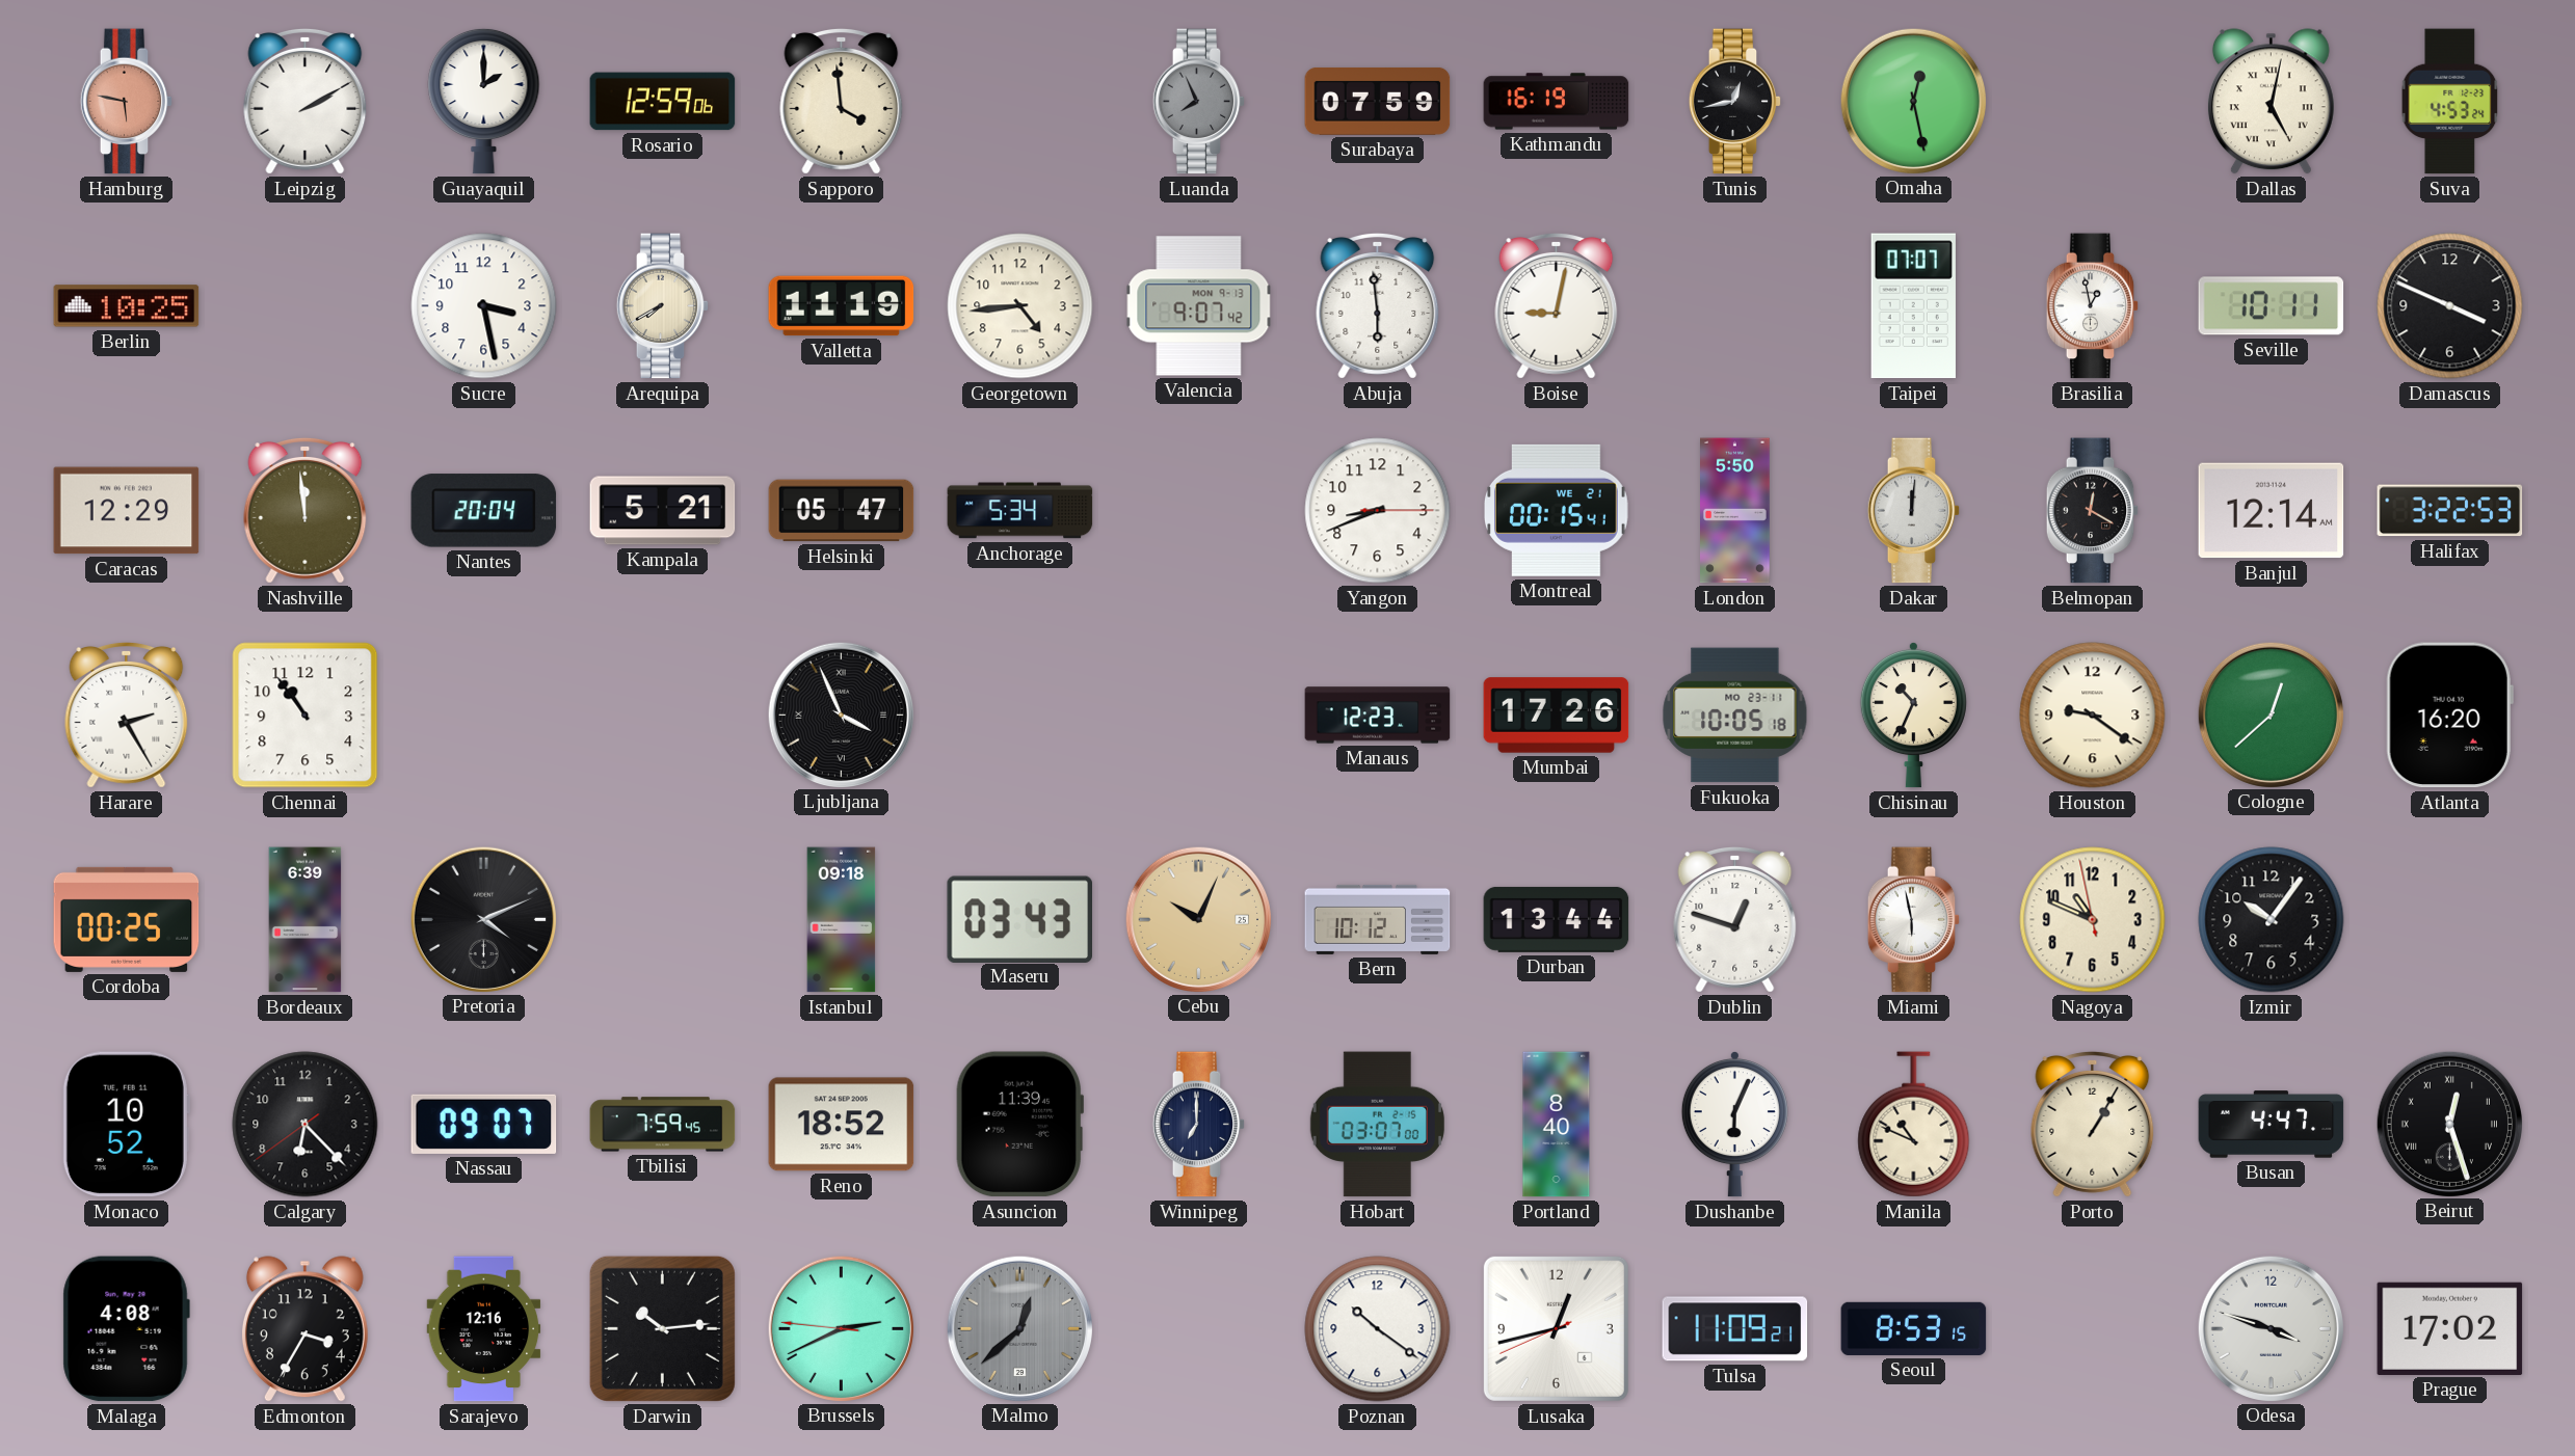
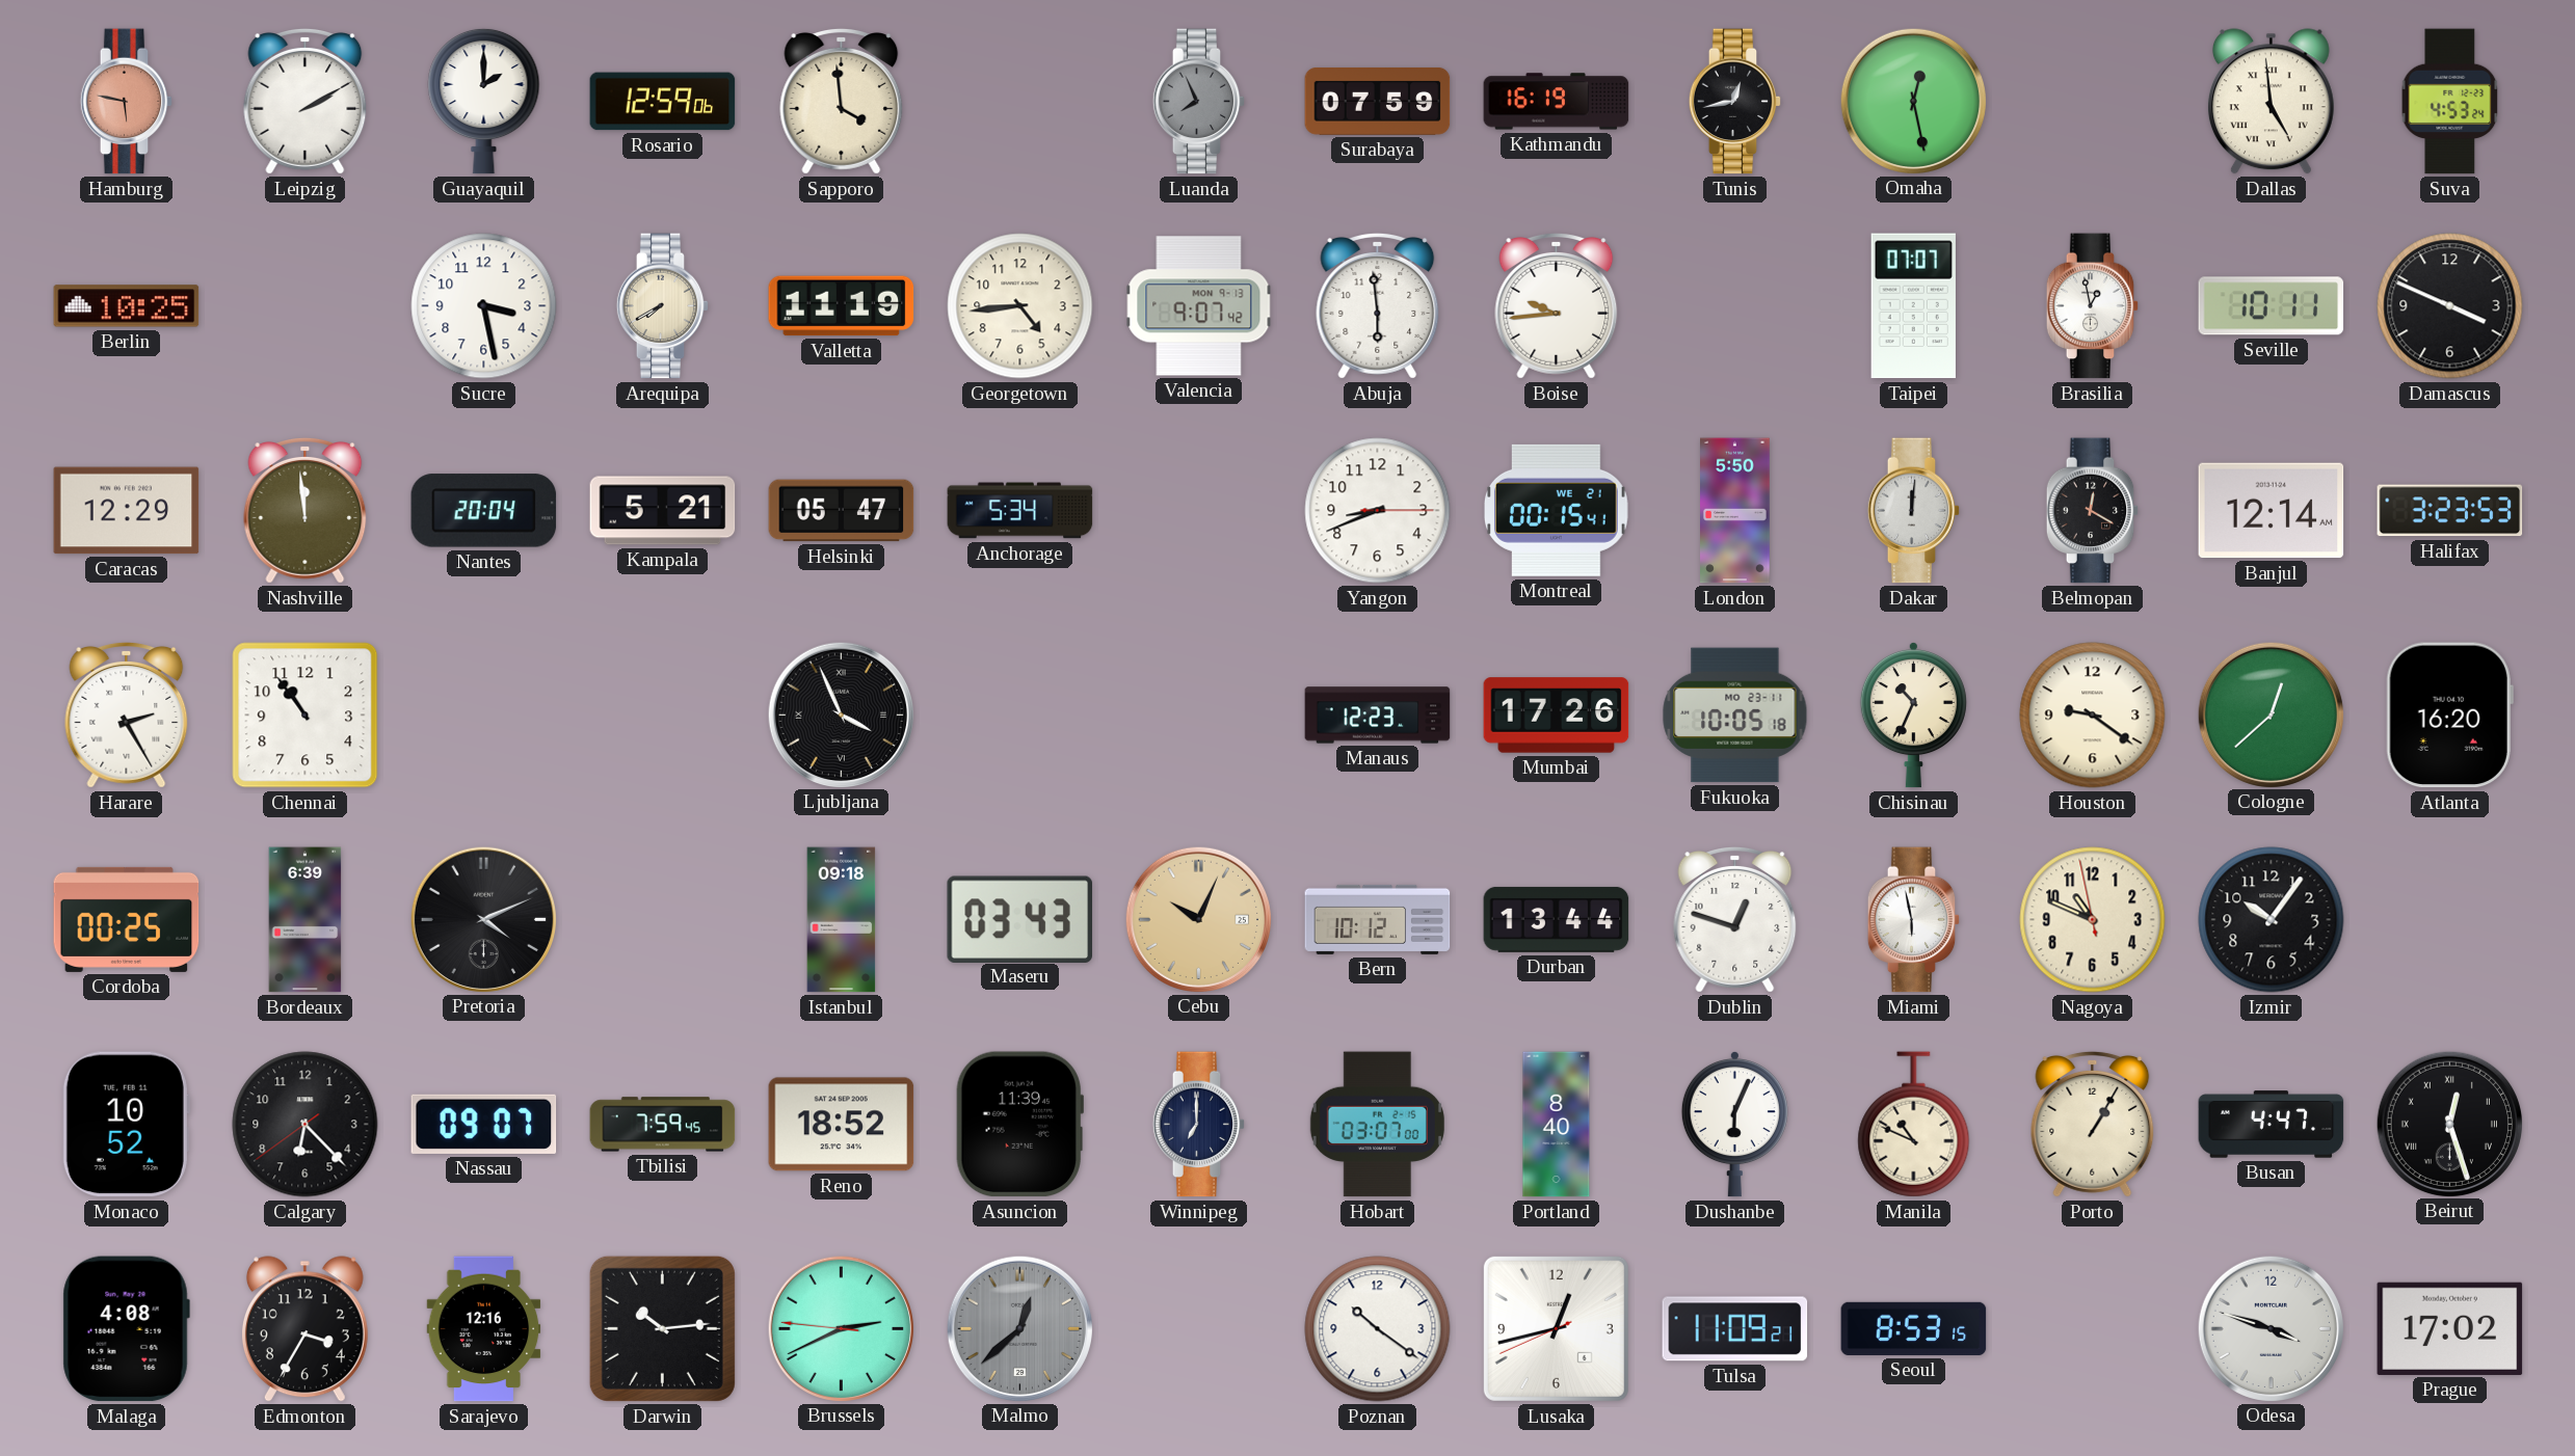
Dallas: 5:02 -> 4:59 (2271, 102)
Boise: 9:02 -> 9:44 (1557, 306)
Halifax: 3:22 -> 3:23 (2450, 511)
